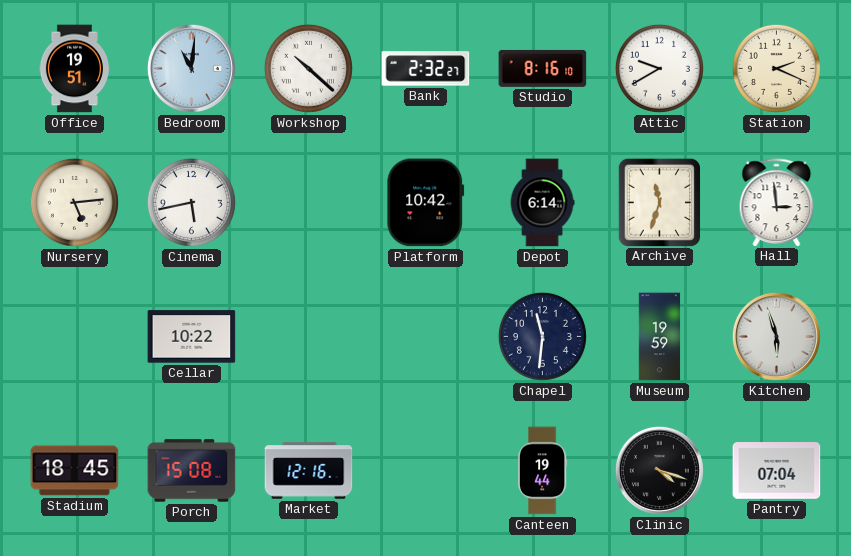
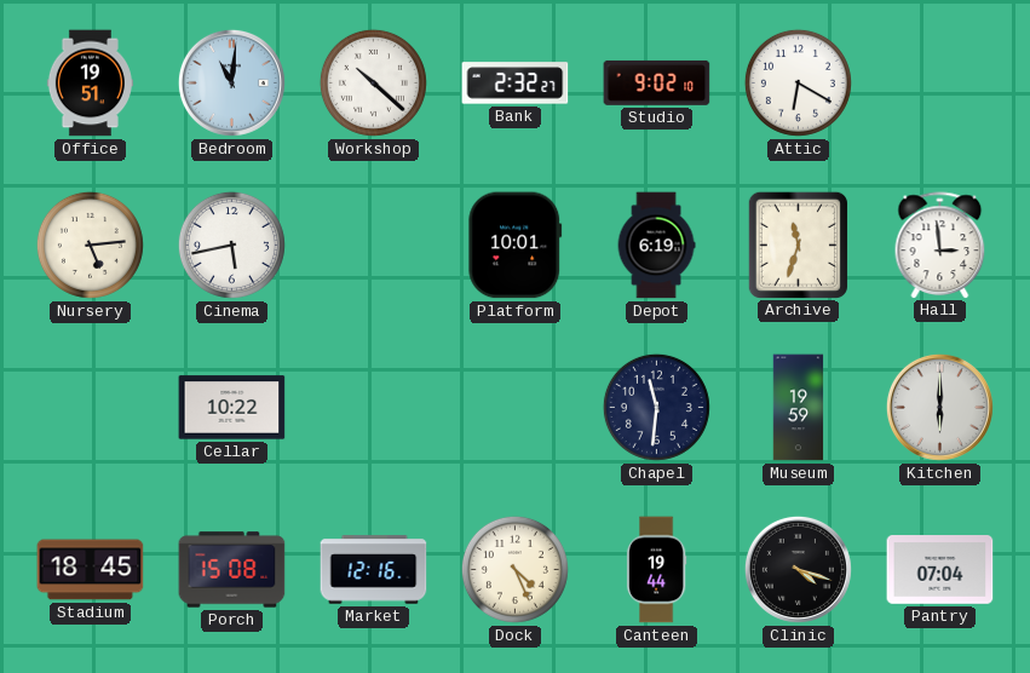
Studio: 8:16 -> 9:02 (657, 82)
Attic: 9:40 -> 6:20 (798, 82)
Station: 2:19 -> none (776, 68)
Platform: 10:42 -> 10:01 (516, 246)
Depot: 6:14 -> 6:19 (656, 246)
Kitchen: 5:57 -> 6:00 (939, 407)
Dock: none -> 4:26 (514, 569)
